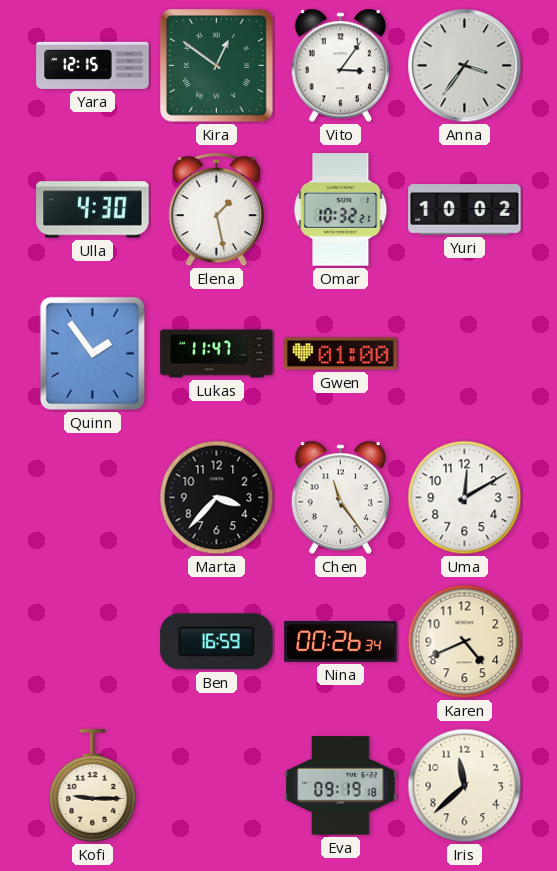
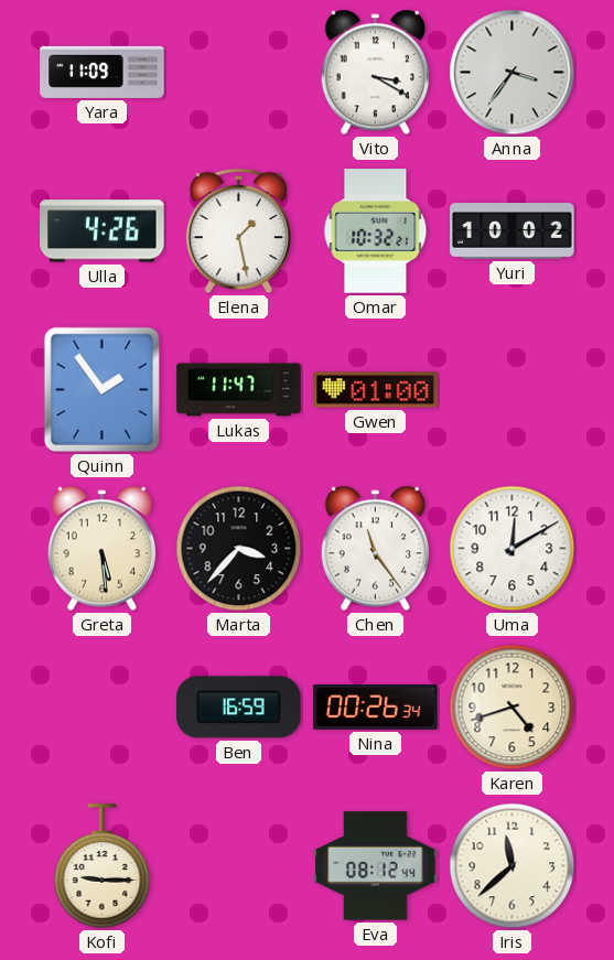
Yara: 12:15 -> 11:09 (103, 72)
Kira: 12:51 -> none (217, 66)
Vito: 3:06 -> 3:20 (375, 73)
Ulla: 4:30 -> 4:26 (103, 231)
Greta: none -> 5:29 (101, 549)
Karen: 4:41 -> 4:42 (513, 708)
Eva: 09:19 -> 08:12 (376, 866)
